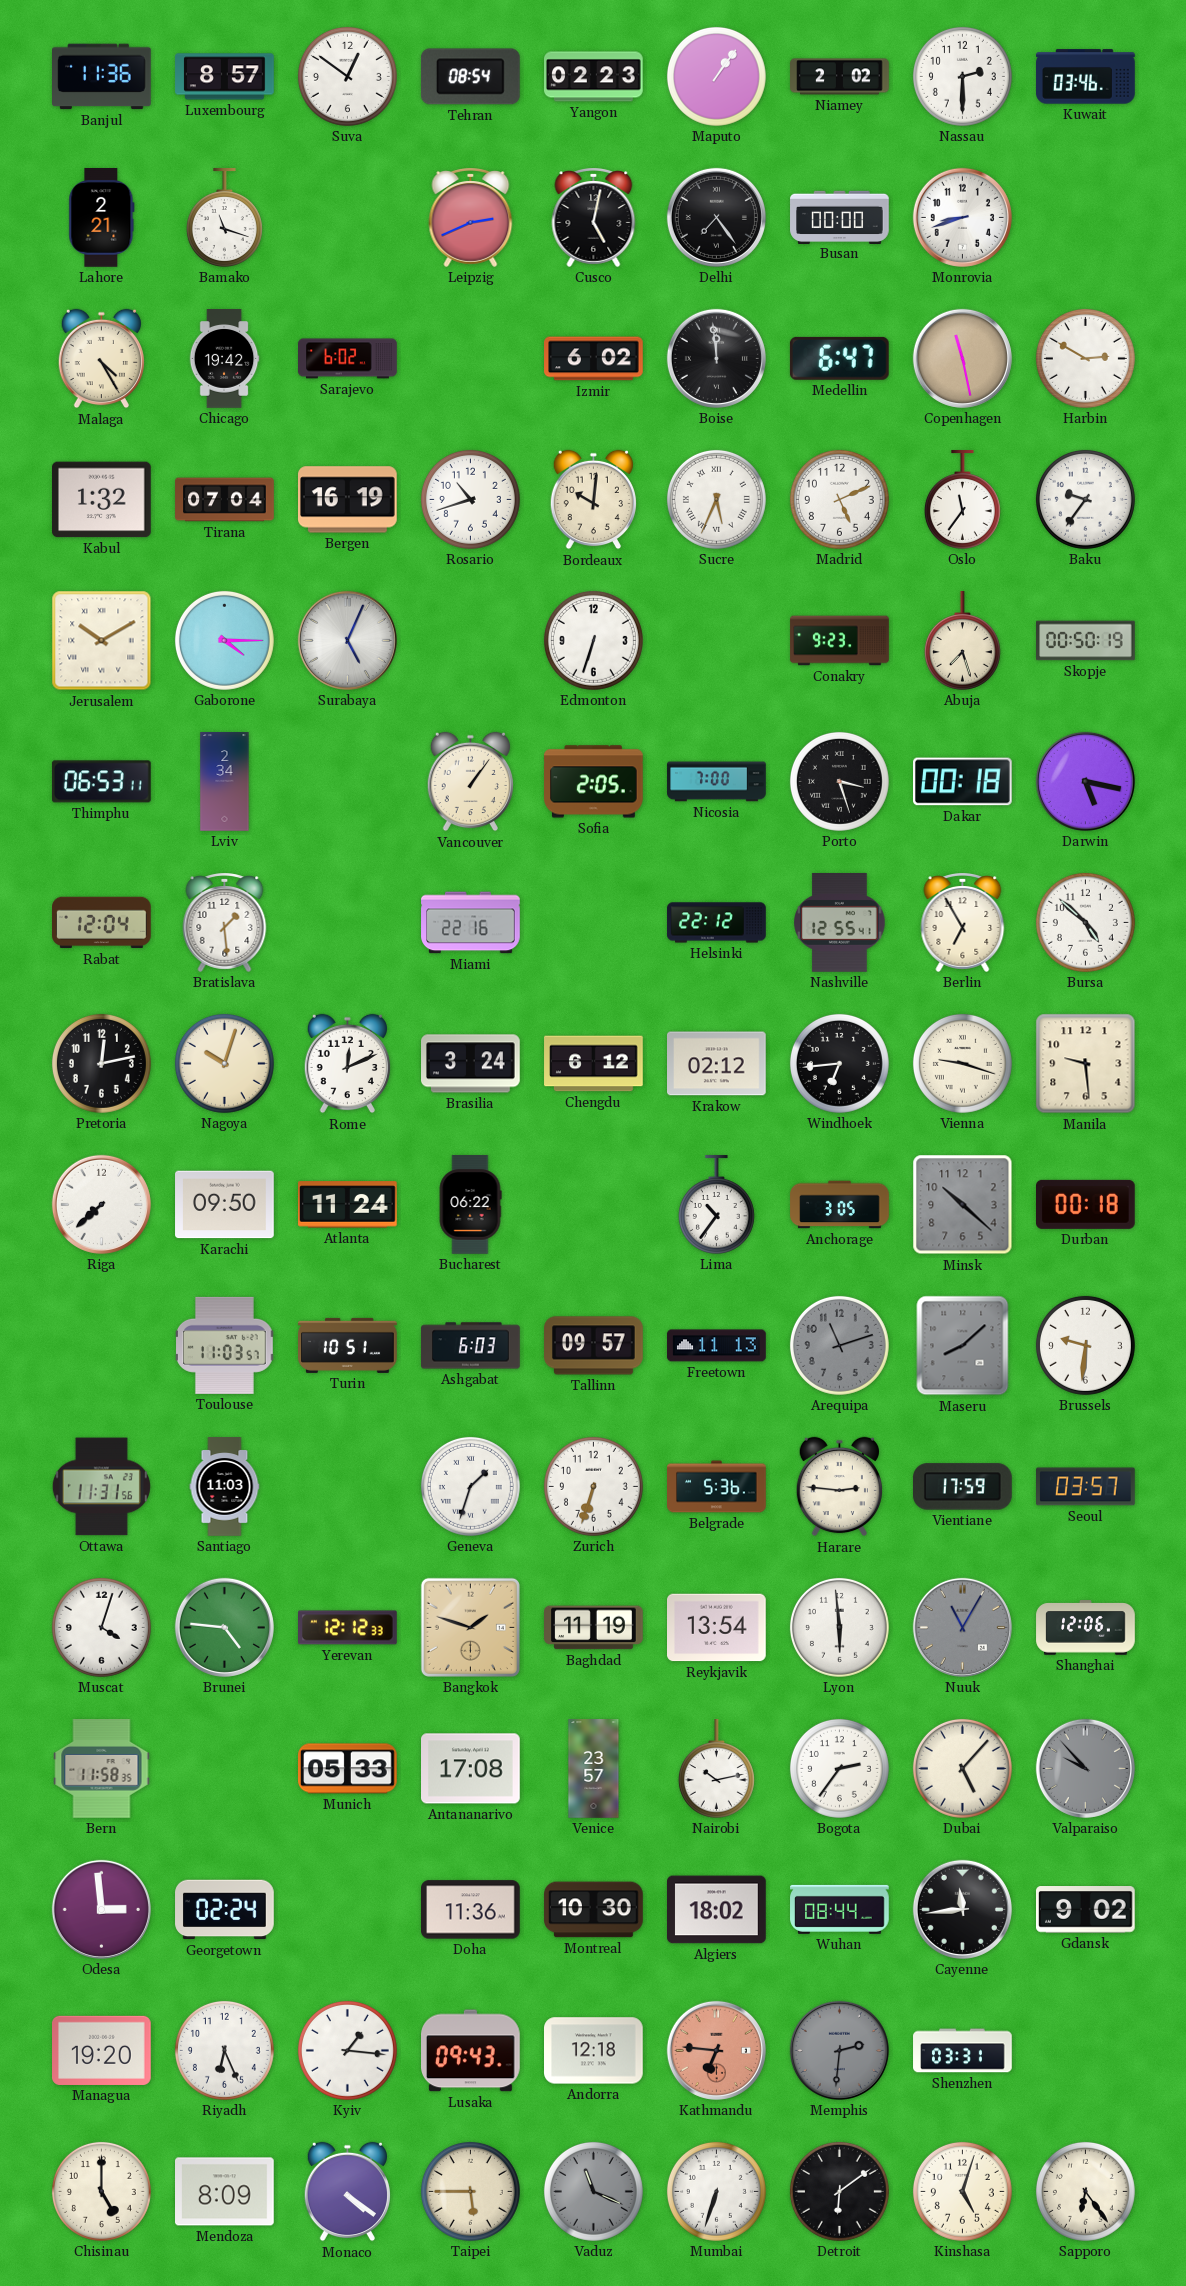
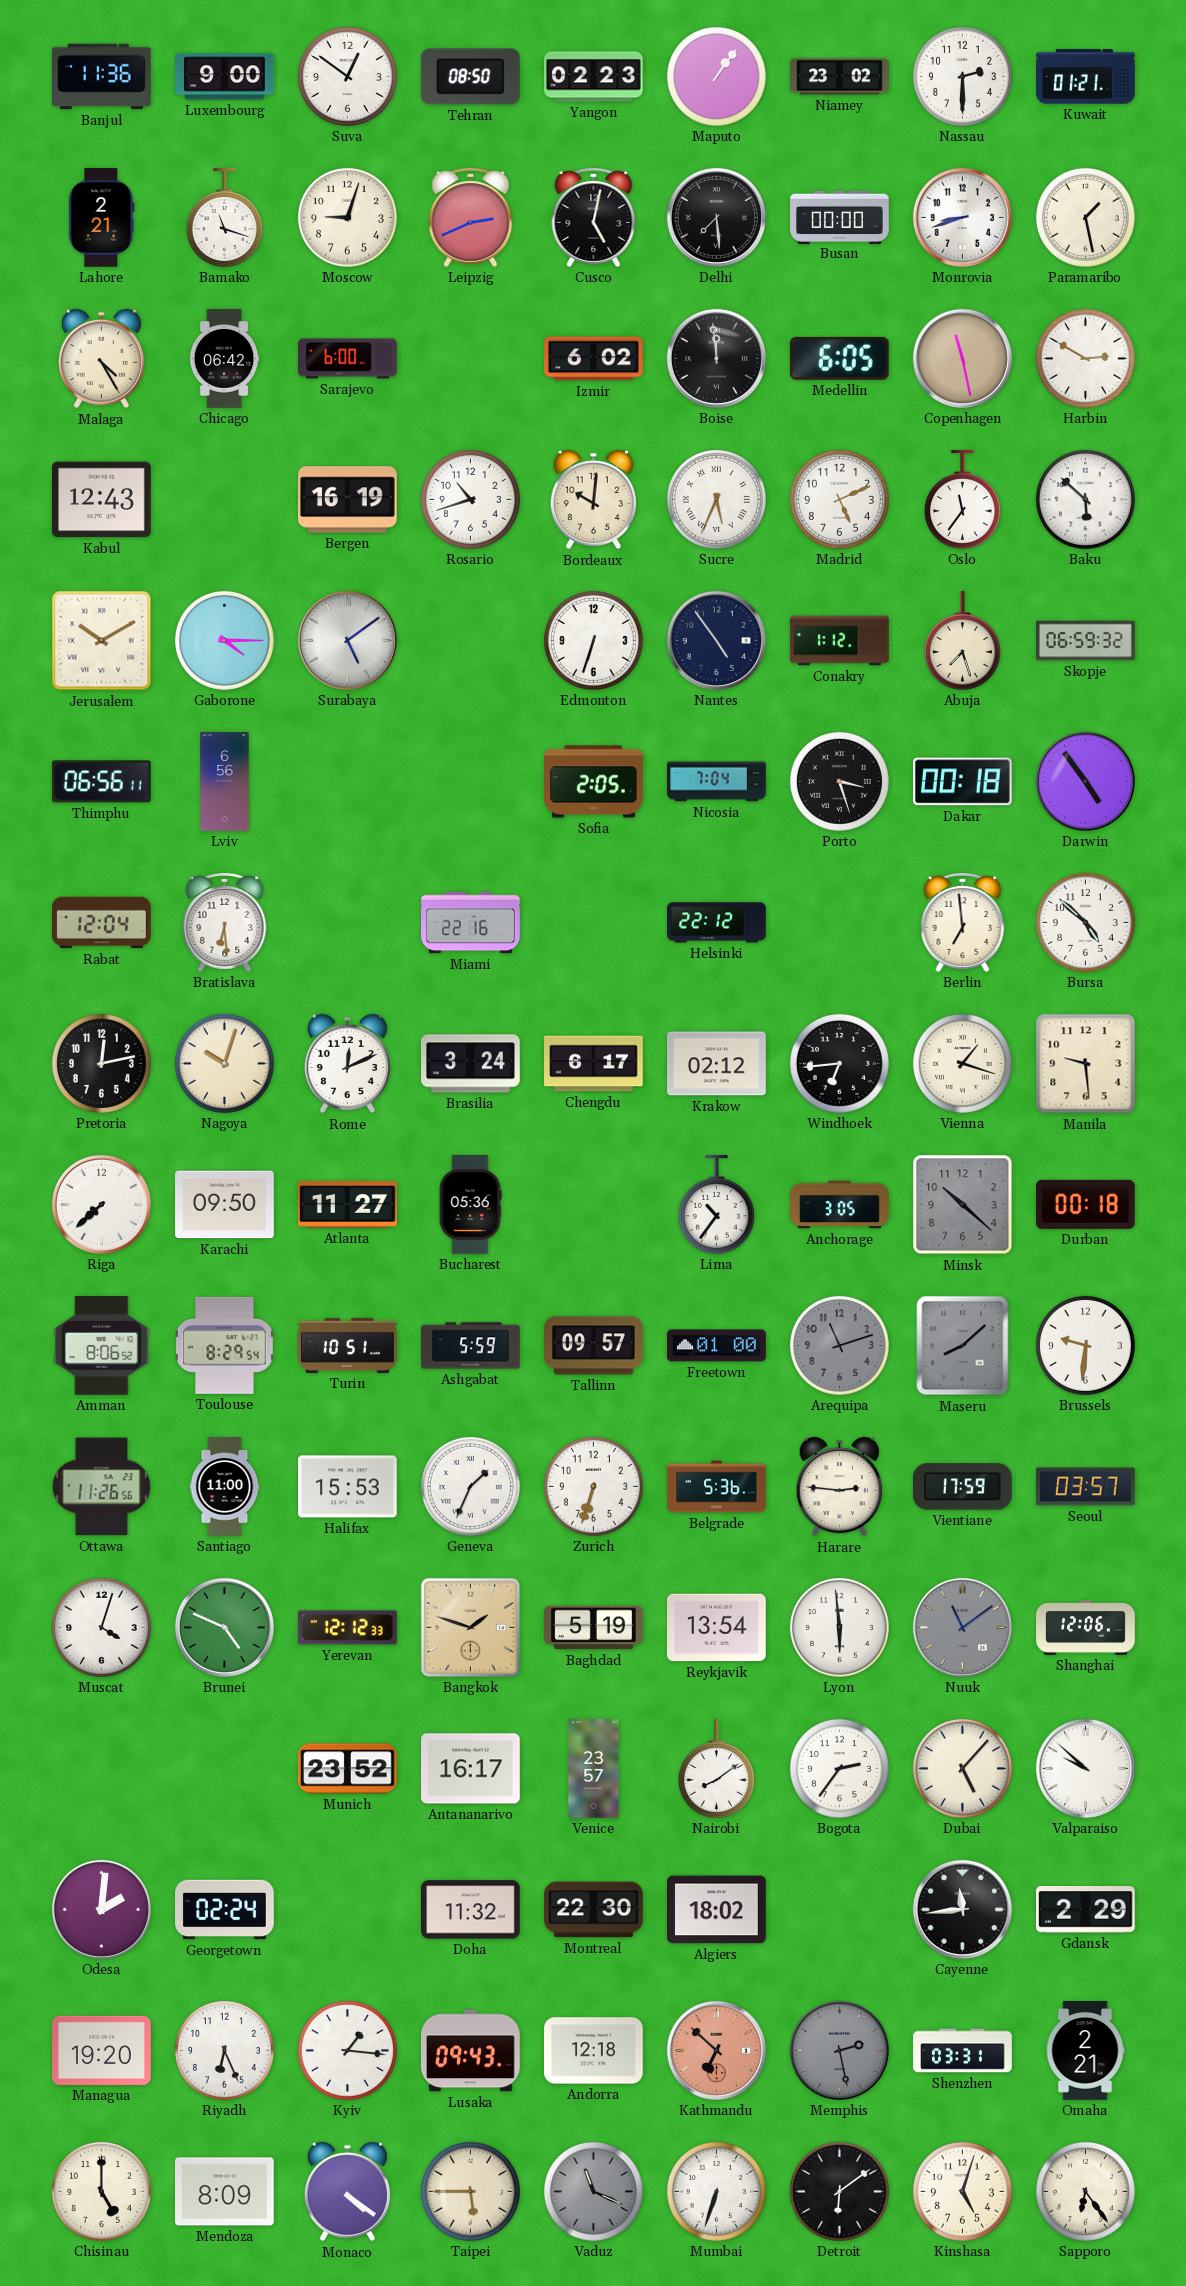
Luxembourg: 8:57 -> 9:00 (225, 77)
Tehran: 08:54 -> 08:50 (470, 77)
Niamey: 2:02 -> 23:02 (840, 77)
Kuwait: 03:46 -> 01:21 (1086, 77)
Moscow: none -> 9:03 (347, 217)
Delhi: 7:24 -> 7:29 (716, 217)
Paramaribo: none -> 1:28 (1085, 217)
Chicago: 19:42 -> 06:42 (224, 359)
Sarajevo: 6:02 -> 6:00 (348, 359)
Medellin: 6:47 -> 6:05 (839, 358)
Kabul: 1:32 -> 12:43 (102, 500)
Tirana: 07:04 -> none (225, 500)
Baku: 9:36 -> 5:52 (1085, 499)
Surabaya: 5:04 -> 5:09 (347, 640)
Nantes: none -> 4:54 (716, 640)
Conakry: 9:23 -> 1:12 (840, 641)
Skopje: 00:50 -> 06:59 (1086, 641)
Thimphu: 06:53 -> 06:56 (101, 782)
Lviv: 2:34 -> 6:56 (225, 782)
Vancouver: 1:06 -> none (470, 782)
Nicosia: 7:00 -> 7:04 (717, 782)
Darwin: 5:17 -> 4:54 (1085, 781)
Bratislava: 1:29 -> 6:29 (225, 923)
Nashville: 12:55 -> none (840, 923)
Berlin: 6:55 -> 6:59 (963, 923)
Chengdu: 6:12 -> 6:17 (594, 1064)
Vienna: 9:18 -> 1:18 (962, 1063)
Atlanta: 11:24 -> 11:27 (348, 1205)
Bucharest: 06:22 -> 05:36 (470, 1205)
Amman: none -> 8:06 (102, 1346)
Toulouse: 11:03 -> 8:29 (225, 1345)
Ashgabat: 6:03 -> 5:59 (471, 1346)
Freetown: 11:13 -> 01:00 (717, 1346)
Ottawa: 11:31 -> 11:26 (101, 1487)
Santiago: 11:03 -> 11:00 (225, 1487)
Halifax: none -> 15:53 (348, 1487)
Geneva: 1:33 -> 1:34 (470, 1486)
Brunei: 4:46 -> 4:49 (224, 1627)
Baghdad: 11:19 -> 5:19 (594, 1628)
Nuuk: 11:05 -> 11:09 (962, 1627)
Bern: 11:58 -> none (102, 1769)
Munich: 05:33 -> 23:52 (348, 1769)
Antananarivo: 17:08 -> 16:17 (471, 1769)
Nairobi: 10:13 -> 8:09 (716, 1769)
Valparaiso: 9:53 -> 9:52 (1085, 1768)
Valparaiso dial: grey -> white (1085, 1768)
Odesa: 2:59 -> 2:01 (101, 1909)
Doha: 11:36 -> 11:32 (471, 1910)
Montreal: 10:30 -> 22:30 (594, 1910)
Wuhan: 08:44 -> none (840, 1909)
Gdansk: 9:02 -> 2:29 (1086, 1910)
Kathmandu: 6:46 -> 6:52 (716, 2050)
Memphis: 2:31 -> 2:28 (839, 2050)
Omaha: none -> 2:21 (1085, 2051)
